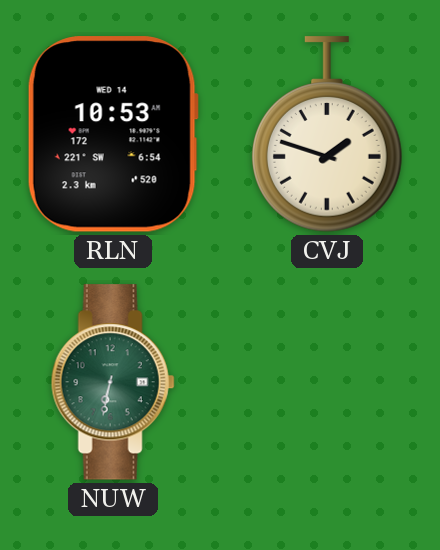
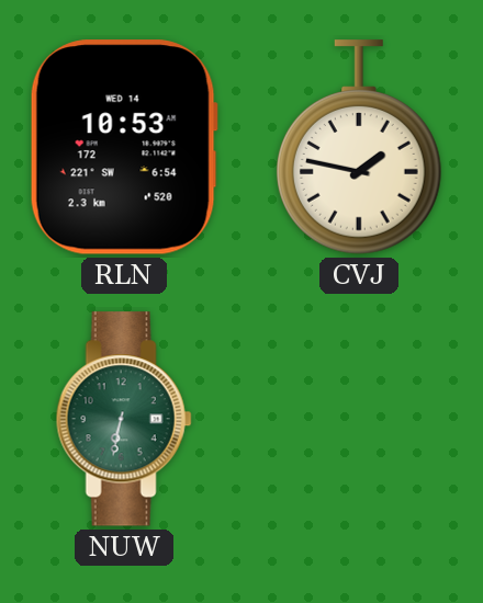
CVJ: 1:48 -> 1:47 (359, 147)
